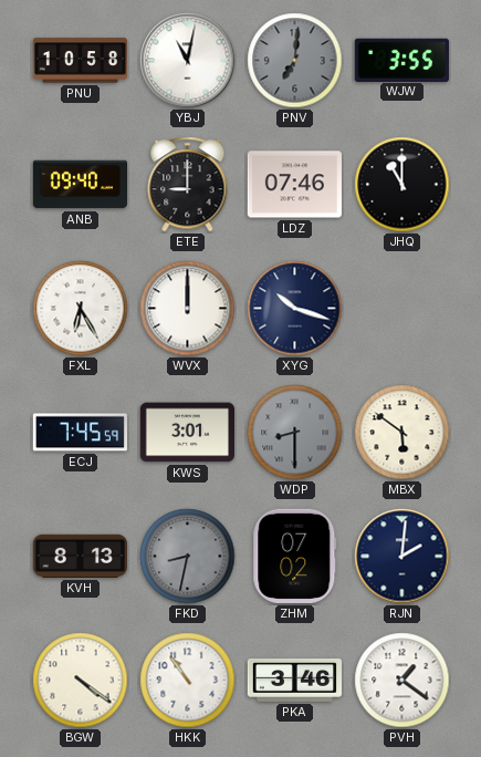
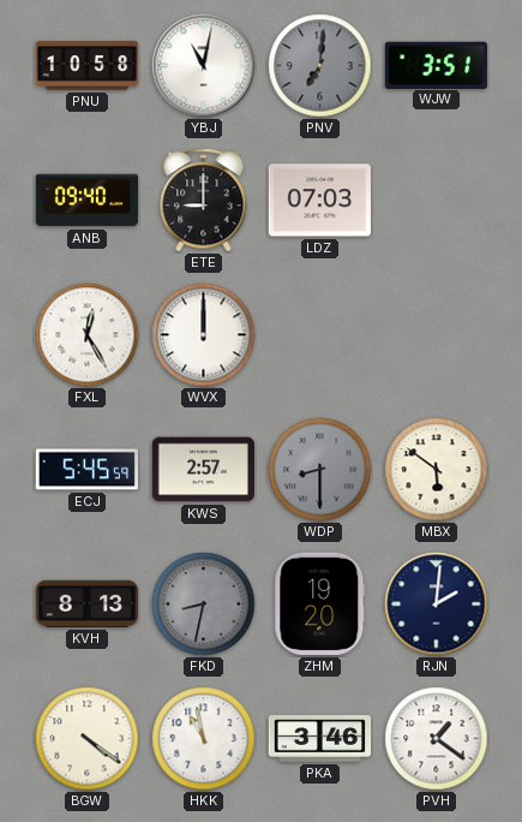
WJW: 3:55 -> 3:51 (436, 65)
LDZ: 07:46 -> 07:03 (319, 201)
JHQ: 11:00 -> none (402, 185)
FXL: 6:25 -> 12:25 (88, 335)
XYG: 10:18 -> none (295, 309)
ECJ: 7:45 -> 5:45 (86, 470)
KWS: 3:01 -> 2:57 (203, 470)
ZHM: 07:02 -> 19:20 (320, 603)
HKK: 10:54 -> 10:58 (204, 739)
